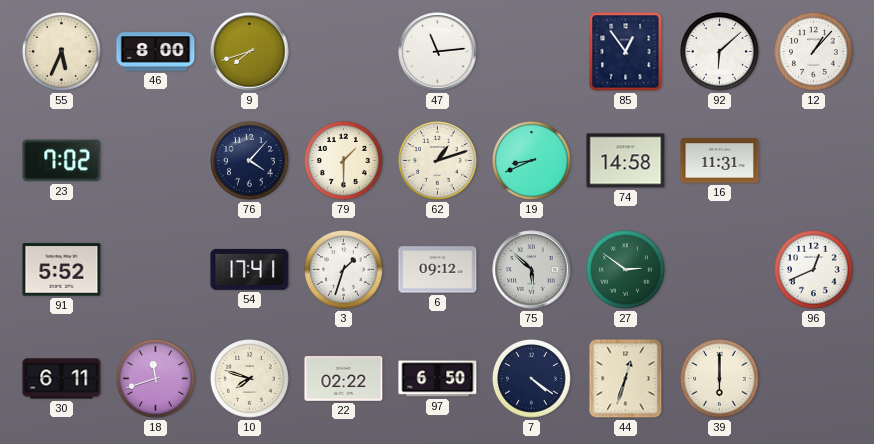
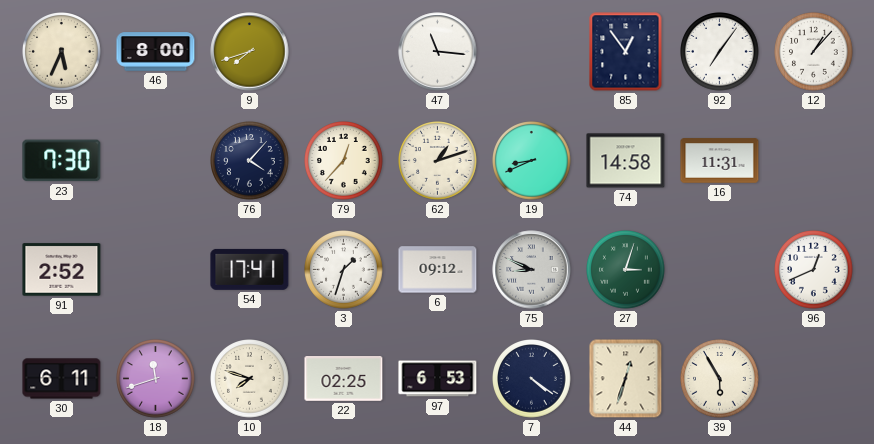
47: 11:14 -> 11:16 (438, 52)
92: 6:08 -> 7:06 (720, 52)
23: 7:02 -> 7:30 (62, 161)
79: 1:30 -> 12:37 (344, 161)
91: 5:52 -> 2:52 (62, 270)
75: 5:52 -> 8:49 (532, 270)
27: 2:51 -> 3:03 (626, 270)
22: 02:22 -> 02:25 (344, 379)
97: 6:50 -> 6:53 (438, 379)
39: 6:00 -> 5:55 (720, 379)
